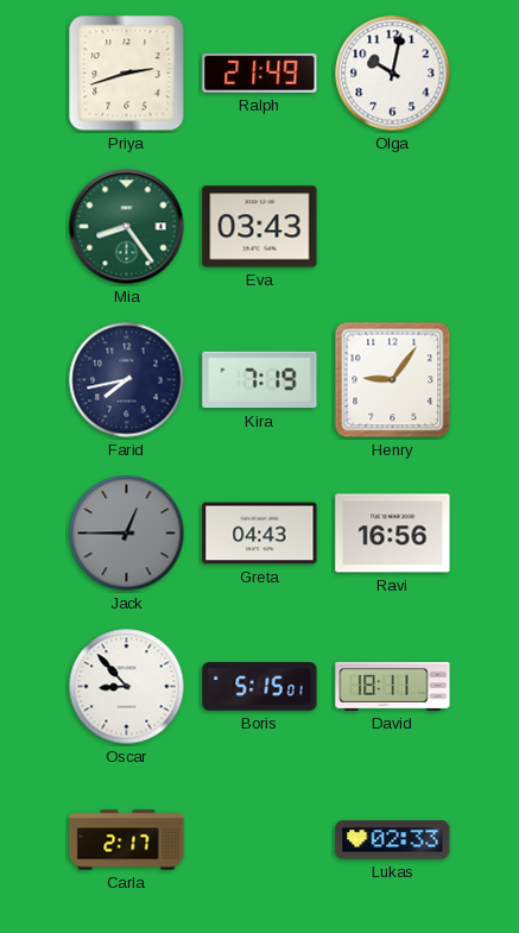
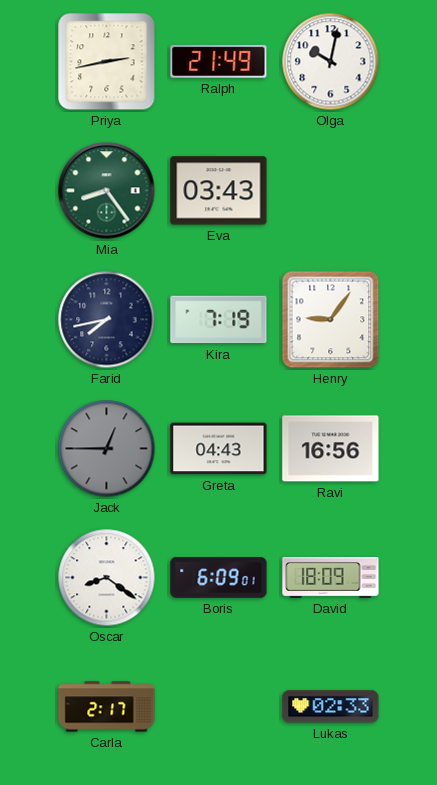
Priya: 2:42 -> 2:43 (107, 62)
Oscar: 8:53 -> 8:21 (107, 578)
Boris: 5:15 -> 6:09 (219, 578)
David: 18:11 -> 18:09 (331, 578)
